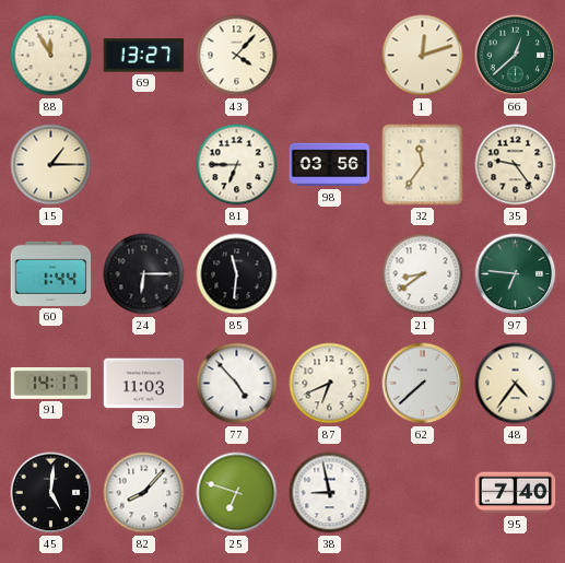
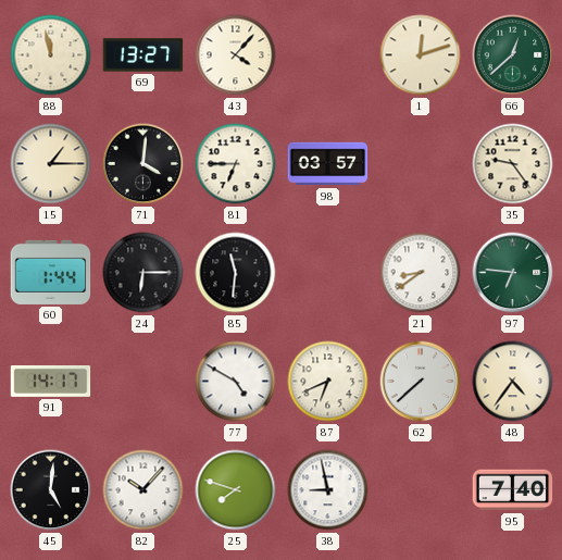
88: 11:55 -> 11:58 (51, 55)
71: none -> 4:01 (143, 164)
98: 03:56 -> 03:57 (328, 164)
32: 11:36 -> none (423, 165)
39: 11:03 -> none (144, 384)
77: 4:53 -> 4:50 (236, 382)
82: 8:07 -> 10:07 (143, 490)
25: 6:48 -> 7:48 (236, 490)
